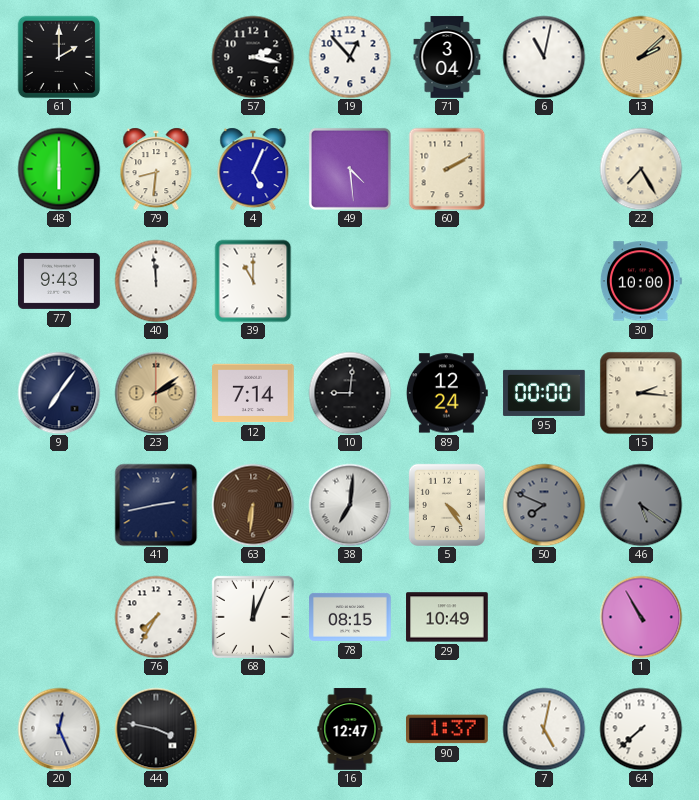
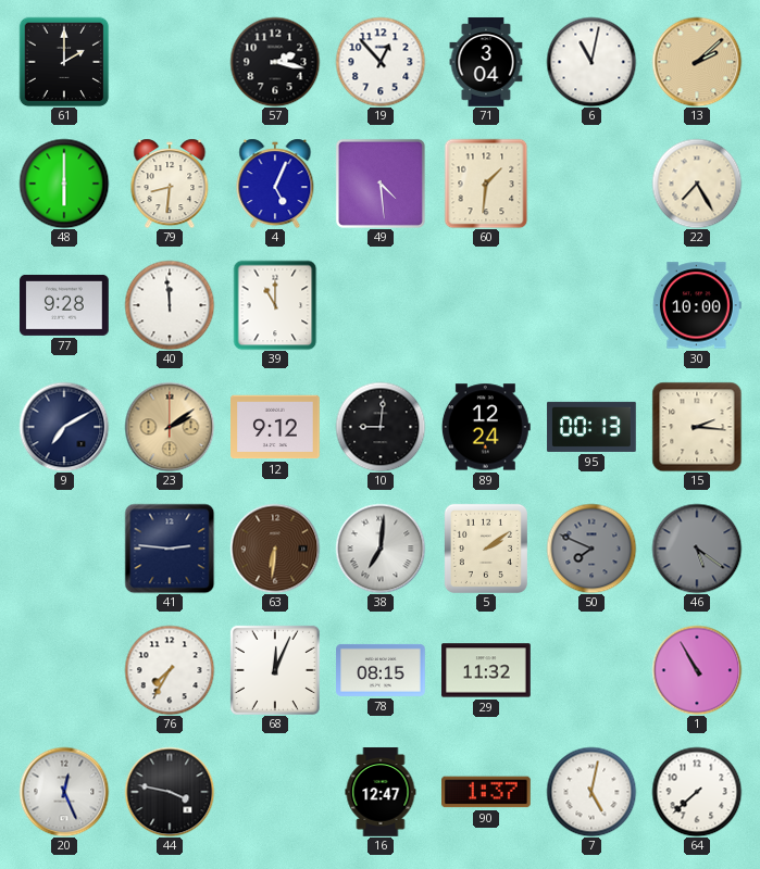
60: 2:10 -> 1:31 (486, 184)
77: 9:43 -> 9:28 (64, 305)
9: 7:06 -> 7:10 (64, 427)
12: 7:14 -> 9:12 (275, 427)
95: 00:00 -> 00:13 (591, 427)
41: 2:43 -> 2:46 (170, 549)
5: 4:24 -> 2:09 (486, 549)
29: 10:49 -> 11:32 (486, 670)
